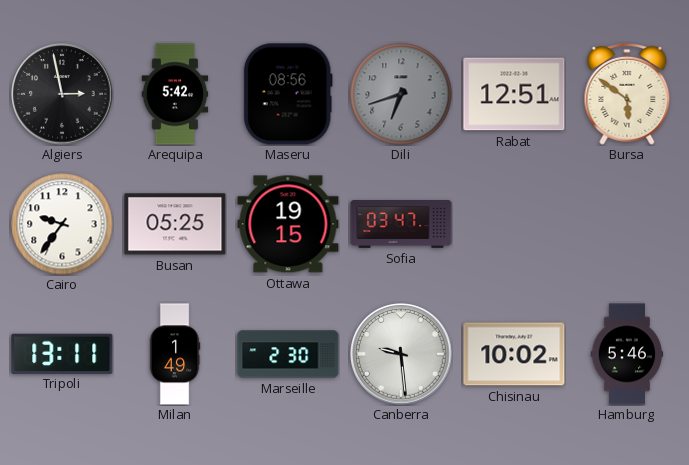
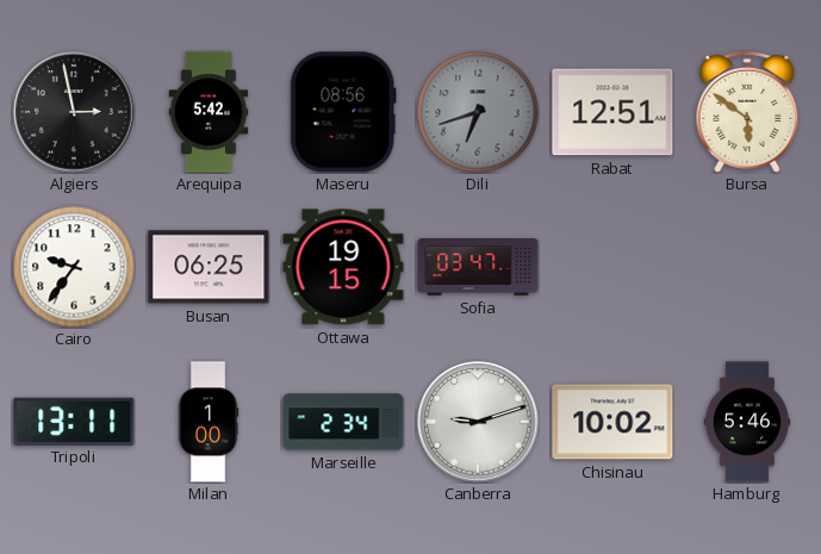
Busan: 05:25 -> 06:25 (209, 267)
Milan: 1:49 -> 1:00 (209, 422)
Marseille: 2:30 -> 2:34 (343, 422)
Canberra: 9:29 -> 9:12 (478, 422)
